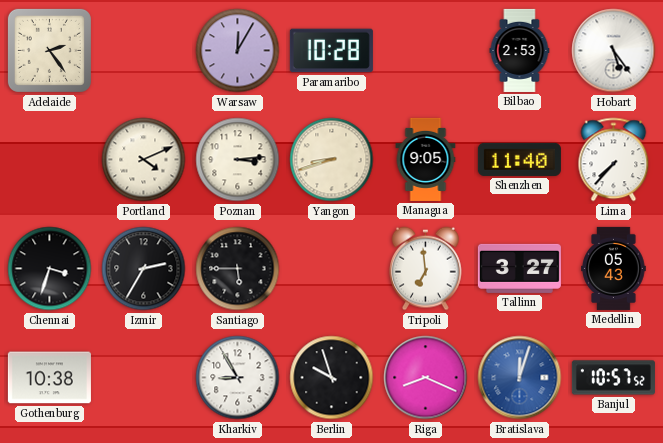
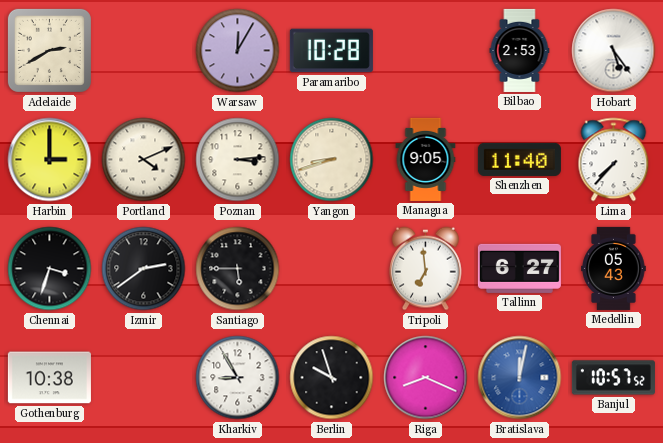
Adelaide: 2:24 -> 2:40 (49, 50)
Harbin: none -> 3:00 (50, 160)
Izmir: 2:35 -> 2:39 (144, 269)
Tallinn: 3:27 -> 6:27 (519, 268)
Bratislava: 12:03 -> 12:02 (520, 378)
